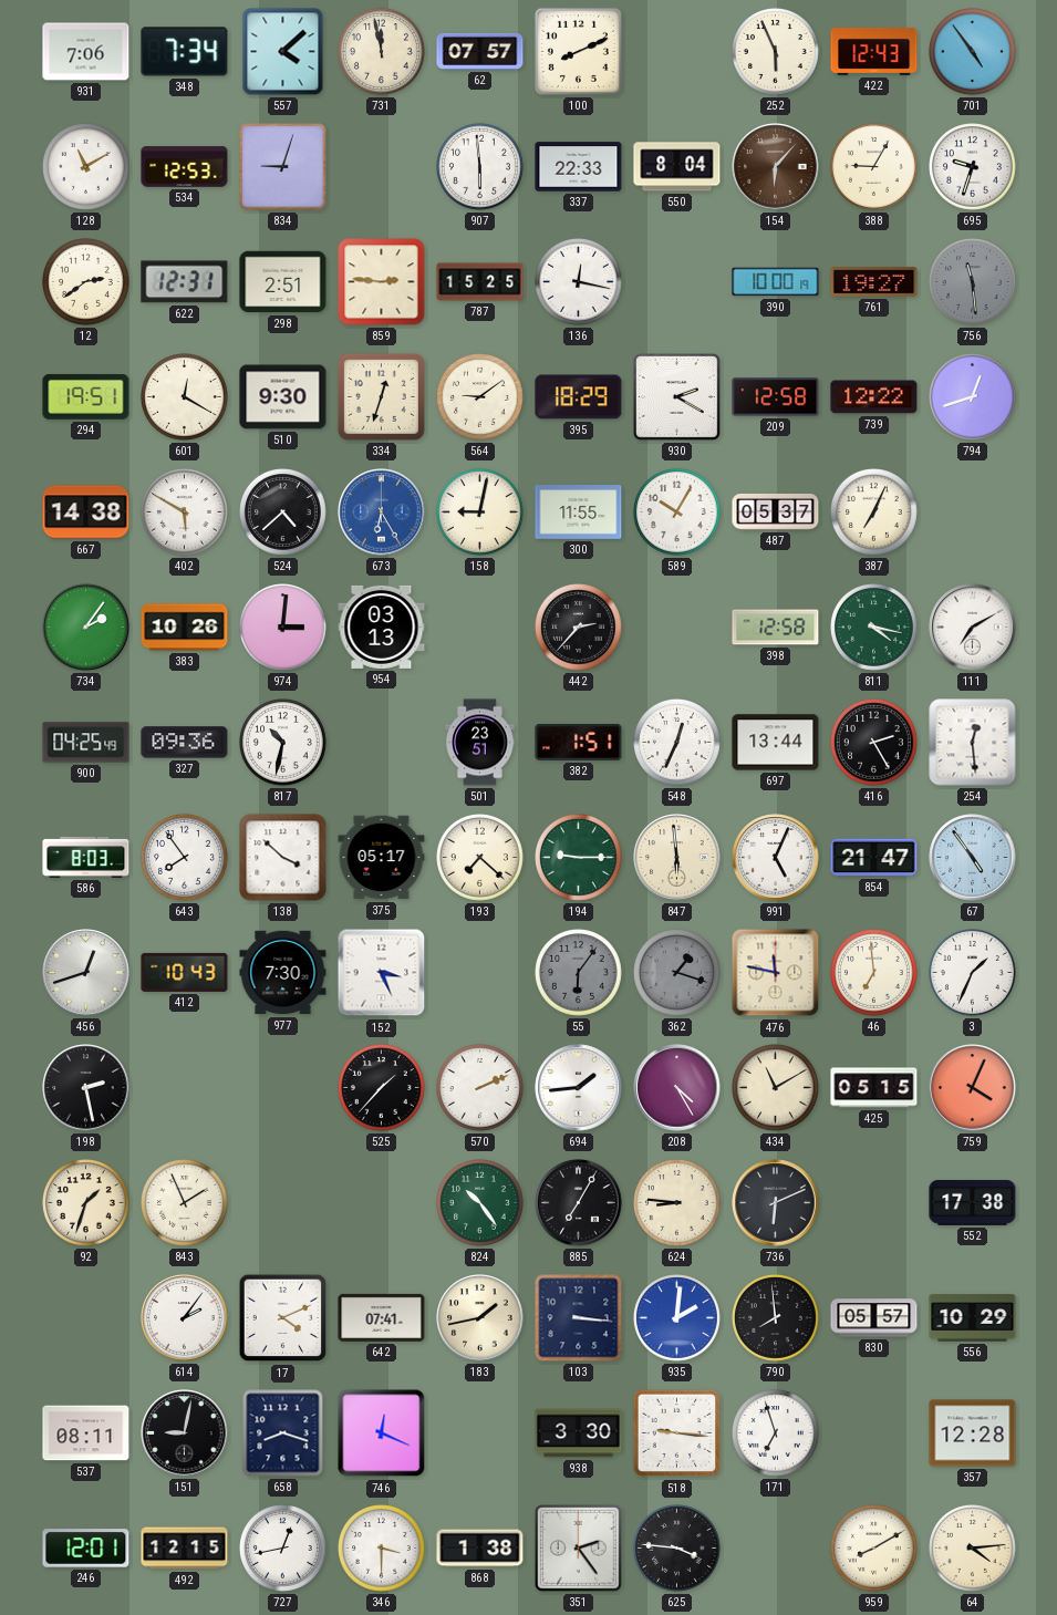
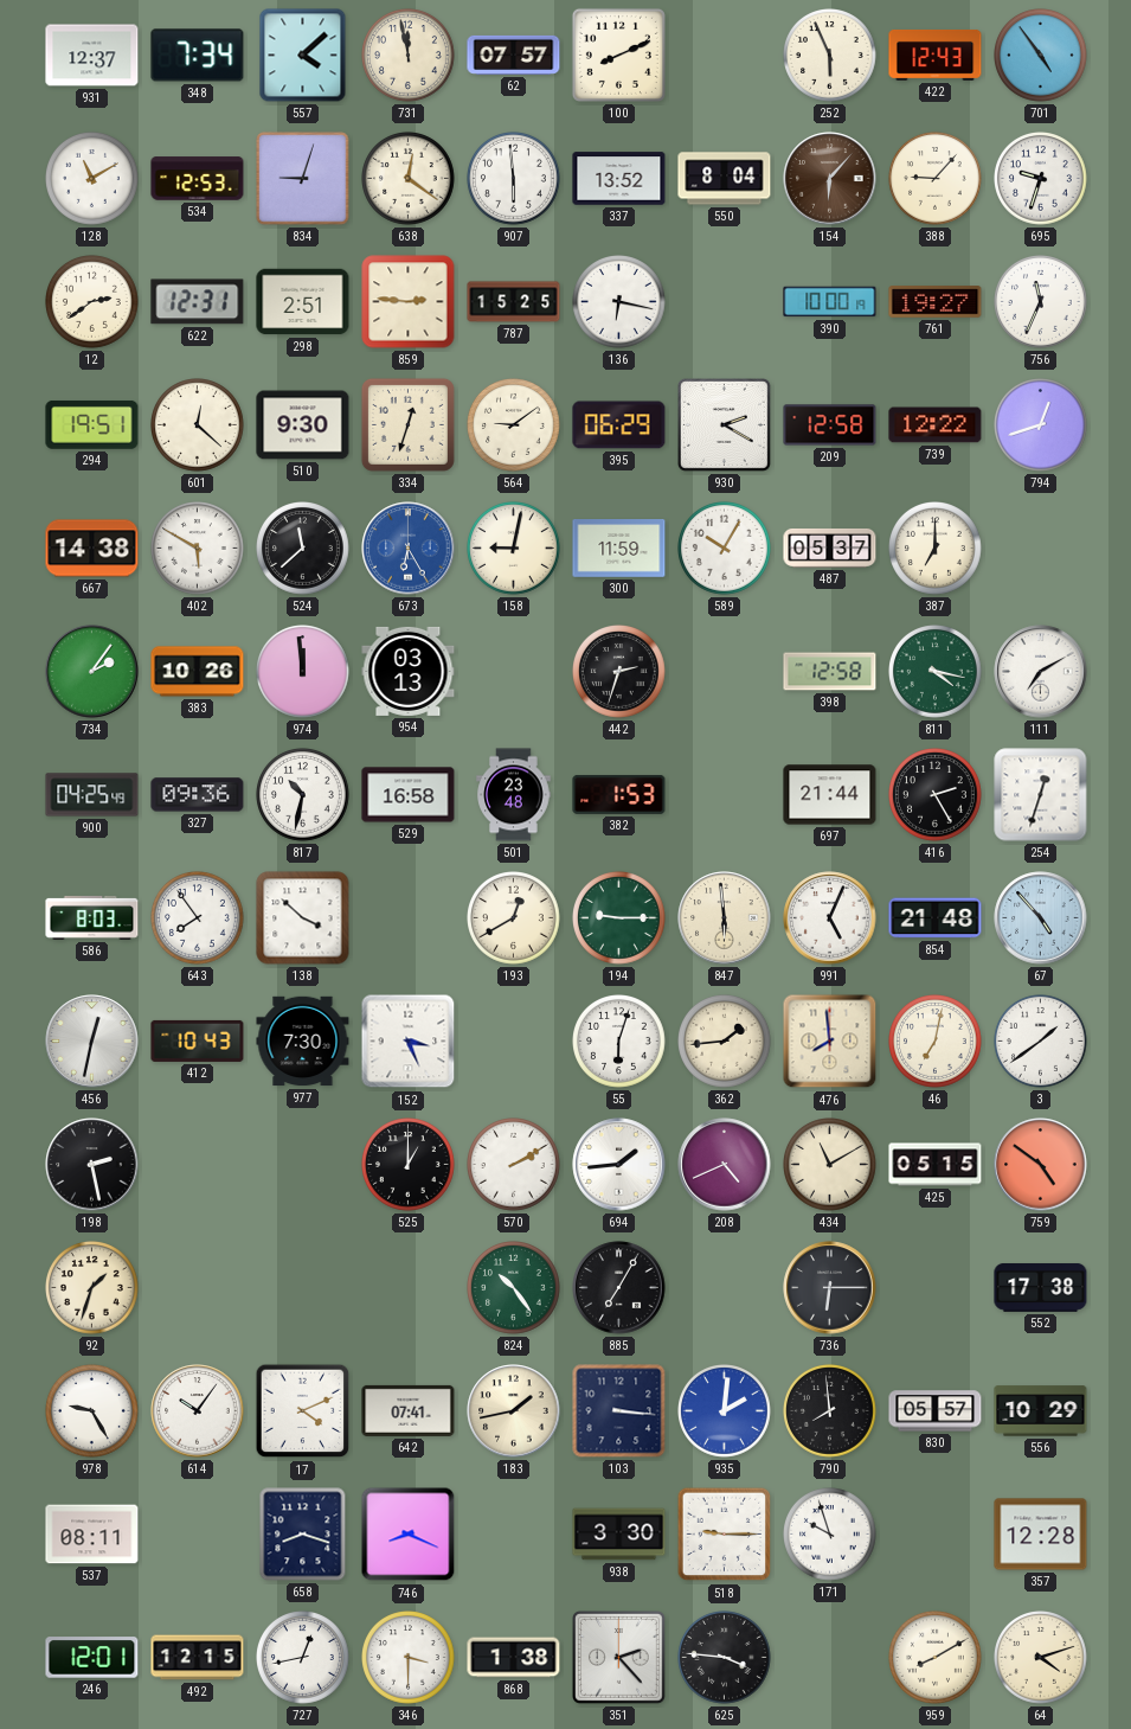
931: 7:06 -> 12:37 (92, 56)
638: none -> 12:21 (409, 179)
337: 22:33 -> 13:52 (619, 179)
388: 9:05 -> 9:07 (936, 179)
136: 12:17 -> 6:17 (619, 302)
756: 11:29 -> 11:34 (1041, 302)
756 dial: grey -> white (1041, 302)
601: 12:20 -> 12:22 (198, 425)
395: 18:29 -> 06:29 (619, 425)
524: 4:38 -> 11:38 (303, 549)
300: 11:55 -> 11:59 (619, 549)
387: 7:04 -> 7:00 (936, 549)
974: 3:01 -> 11:59 (303, 672)
442: 2:37 -> 2:33 (619, 672)
529: none -> 16:58 (409, 795)
501: 23:51 -> 23:48 (514, 795)
382: 1:51 -> 1:53 (619, 794)
548: 12:34 -> none (677, 743)
697: 13:44 -> 21:44 (830, 795)
254: 12:29 -> 12:33 (1041, 795)
375: 05:17 -> none (382, 858)
193: 7:22 -> 12:40 (514, 918)
854: 21:47 -> 21:48 (936, 918)
67: 4:54 -> 4:53 (1041, 918)
456: 12:42 -> 12:32 (92, 1042)
55: 6:06 -> 6:03 (619, 1042)
55 dial: grey -> white (619, 1042)
362: 1:18 -> 1:44 (725, 1042)
362 dial: grey -> cream (725, 1042)
476: 11:47 -> 7:59 (830, 1042)
46: 6:59 -> 7:02 (936, 1042)
3: 1:34 -> 1:39 (1041, 1042)
525: 1:37 -> 1:00 (409, 1165)
570: 2:11 -> 2:10 (514, 1165)
208: 4:25 -> 4:41 (725, 1165)
759: 4:04 -> 4:51 (1041, 1165)
843: 1:56 -> none (185, 1203)
624: 8:46 -> none (677, 1203)
736: 6:11 -> 6:15 (830, 1288)
978: none -> 9:25 (92, 1411)
614: 2:06 -> 10:06 (198, 1411)
151: 9:02 -> none (185, 1433)
746: 12:19 -> 8:19 (409, 1535)
518: 9:16 -> 9:15 (725, 1535)
171: 6:57 -> 9:57 (830, 1535)
351: 2:24 -> 2:23 (619, 1658)
64: 4:14 -> 4:12 (1041, 1658)
